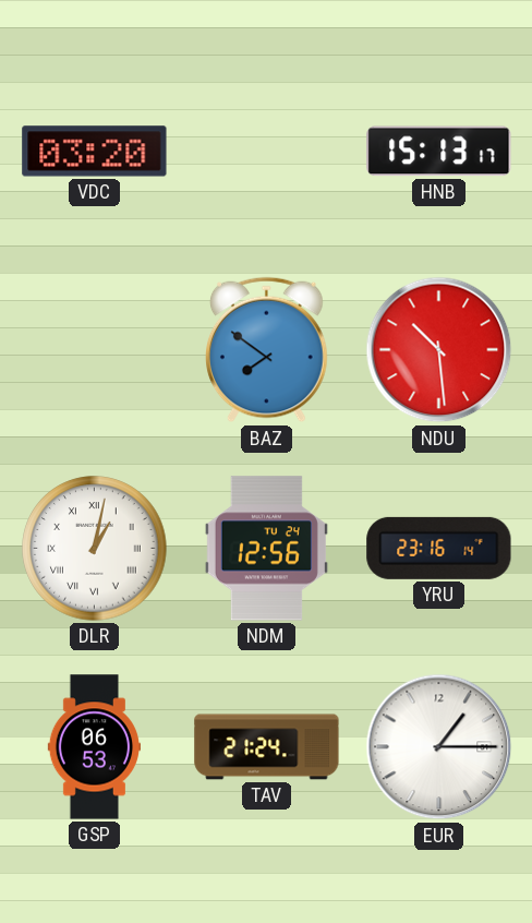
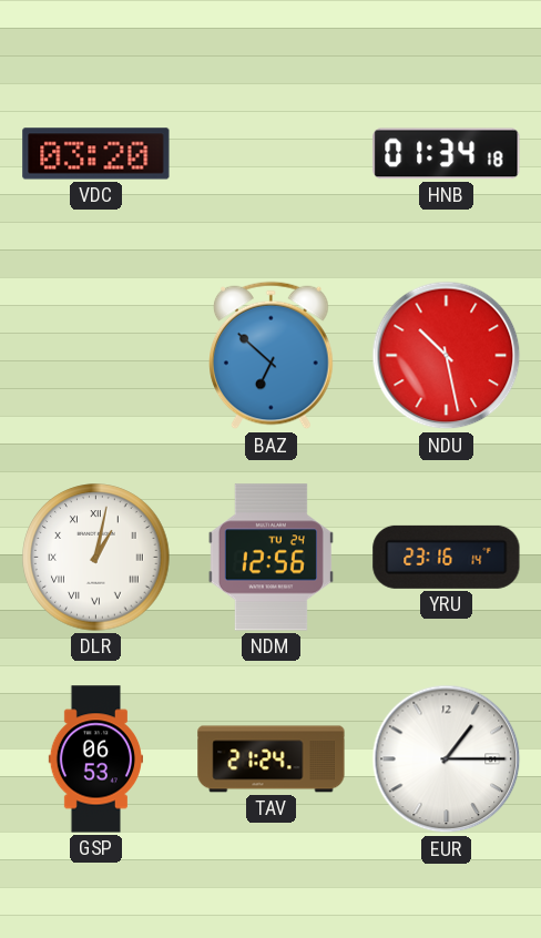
HNB: 15:13 -> 01:34 (447, 154)
BAZ: 7:51 -> 6:52 (272, 356)
NDU: 10:29 -> 10:28 (447, 356)
